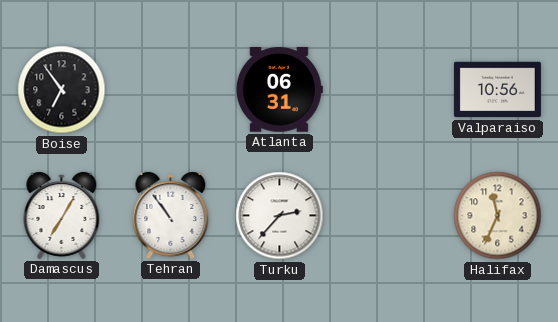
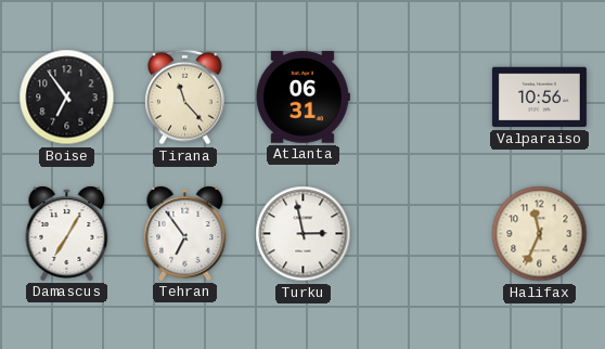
Tirana: none -> 11:23 (185, 98)
Tehran: 10:54 -> 6:54 (185, 234)
Turku: 2:37 -> 2:58 (304, 234)
